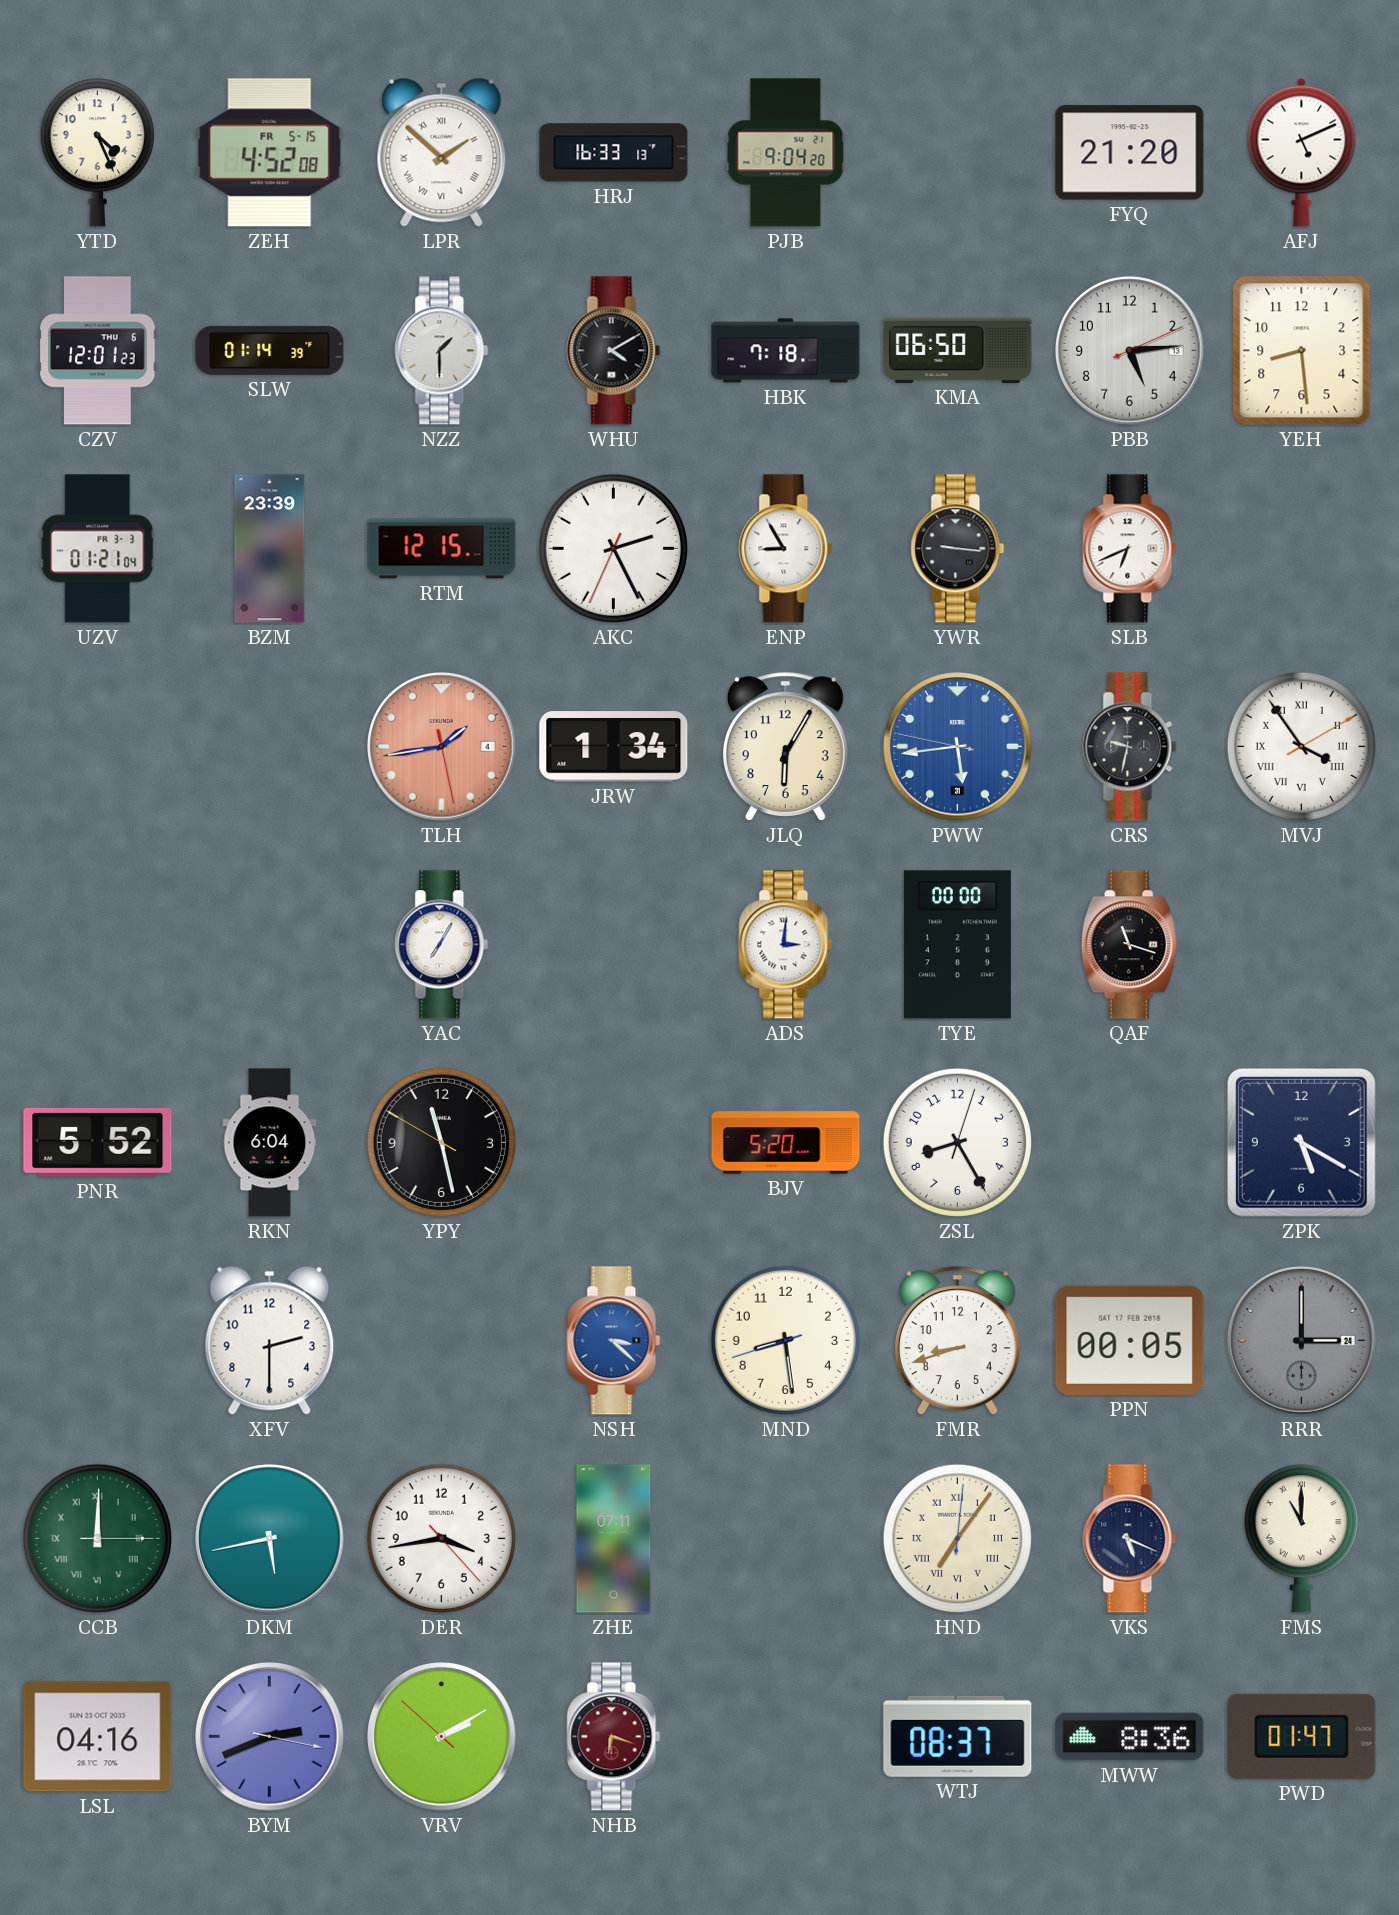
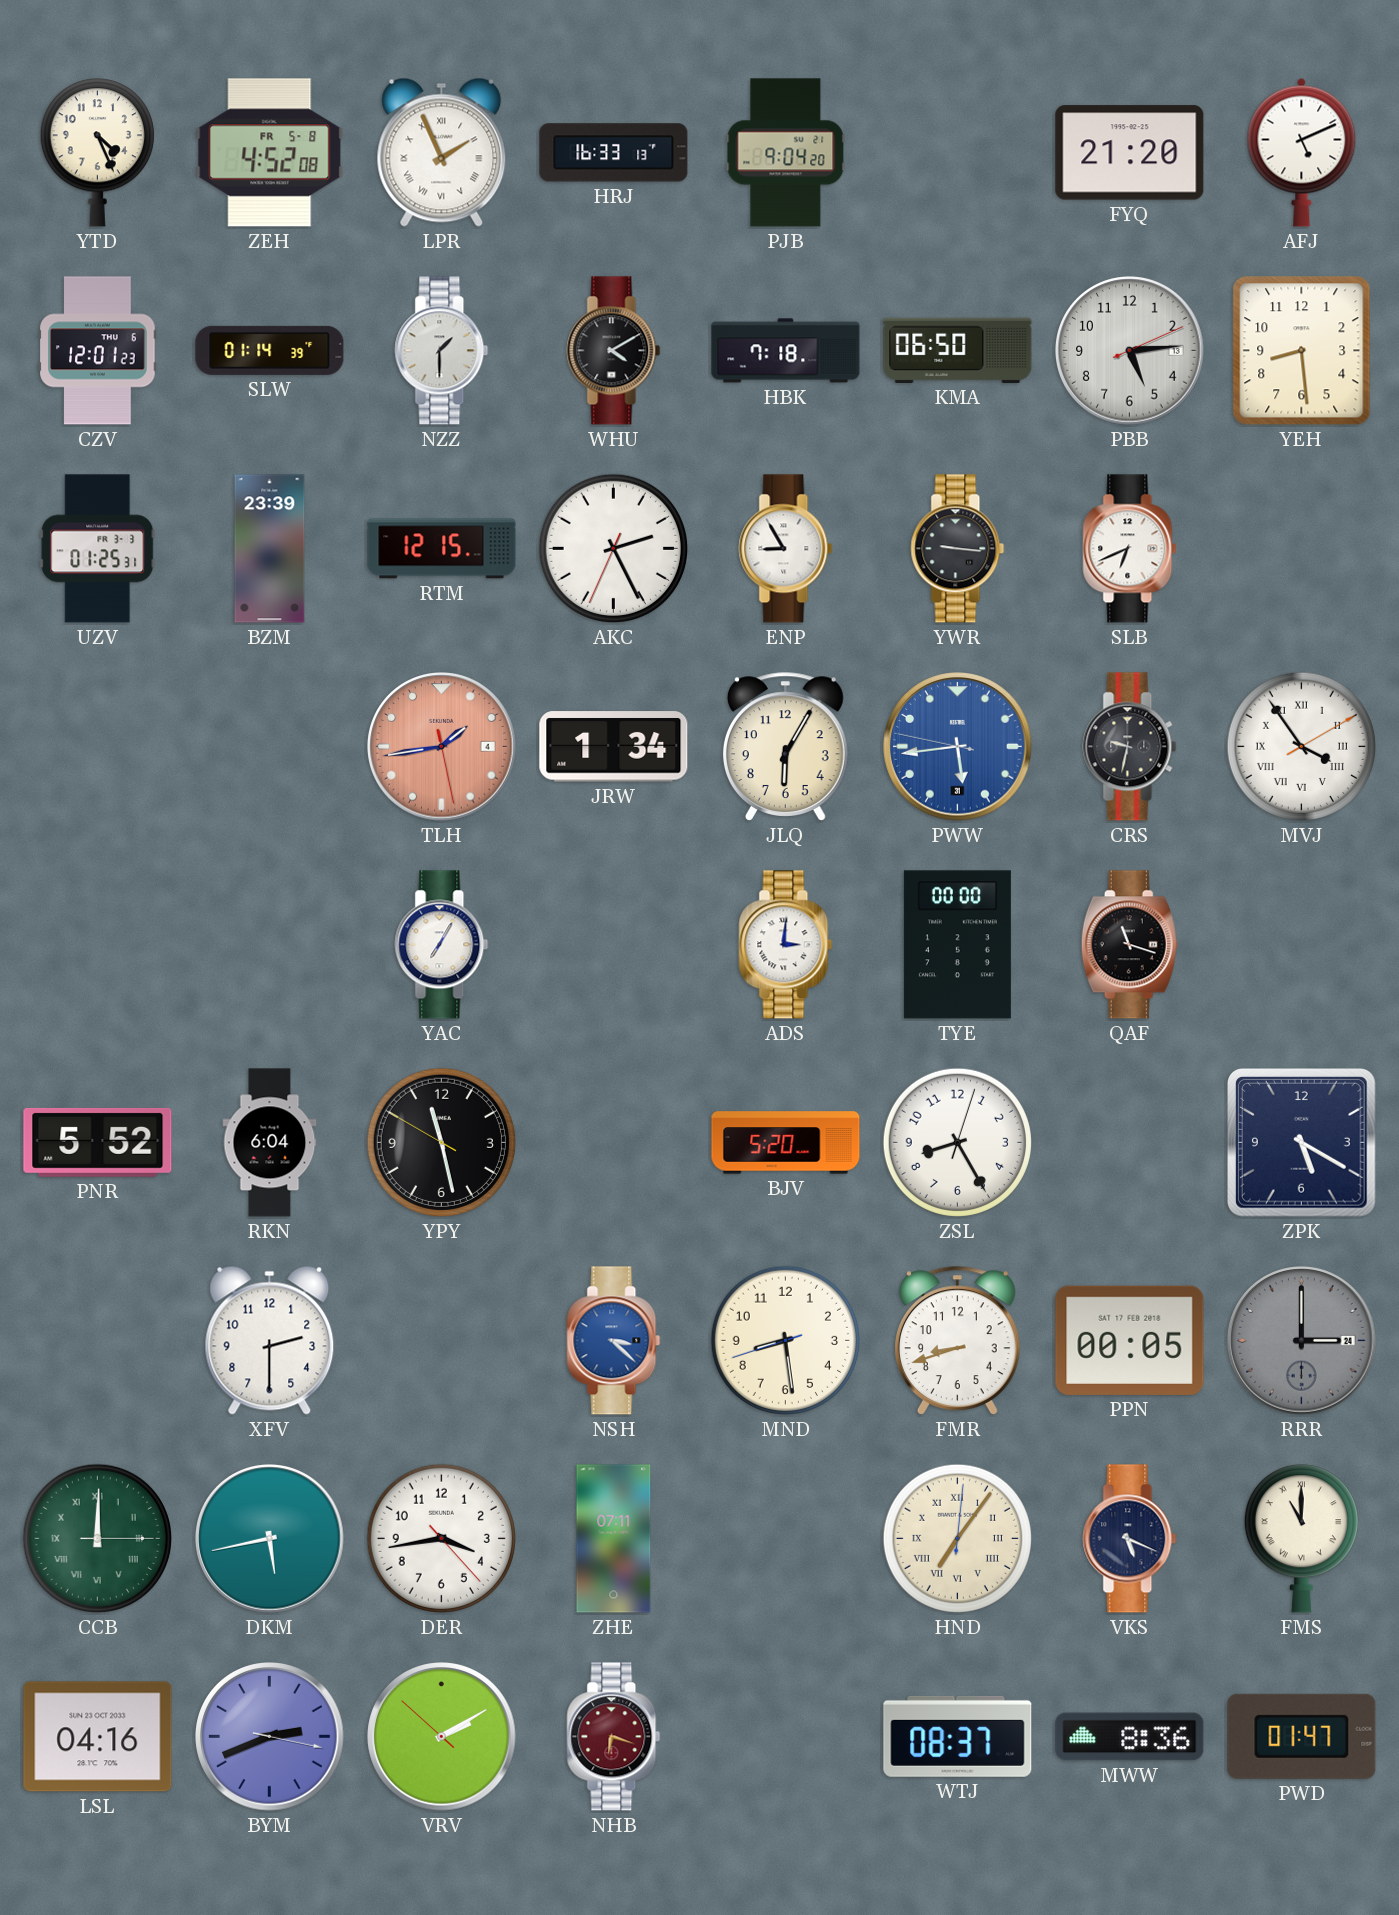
ZEH date: FR 5-15 -> FR 5-8 (270, 153)
LPR: 1:52 -> 1:56 (442, 152)
UZV: 01:21 -> 01:25 (98, 549)
